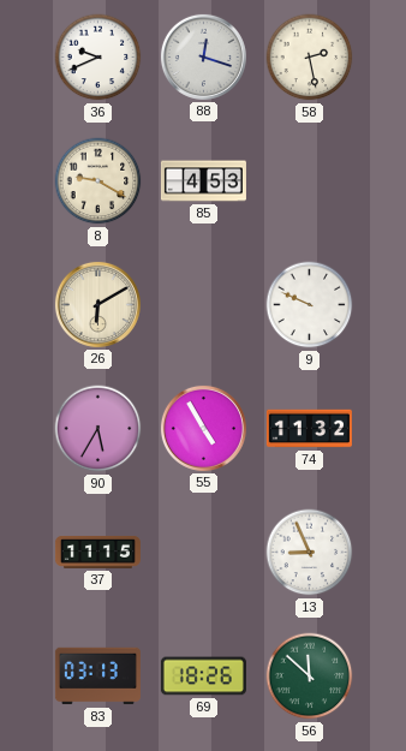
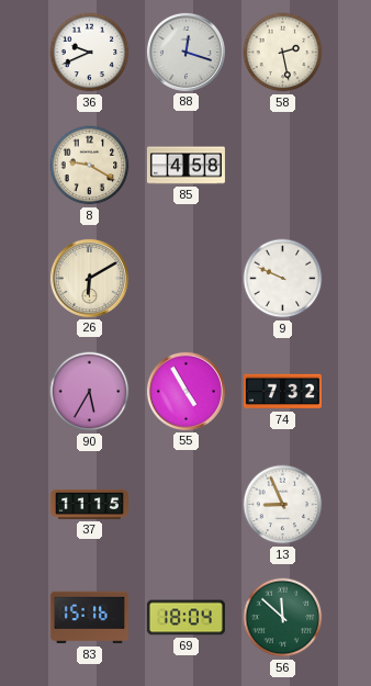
85: 4:53 -> 4:58 (185, 166)
74: 11:32 -> 7:32 (282, 392)
83: 03:13 -> 15:16 (89, 618)
69: 18:26 -> 18:04 (185, 618)
